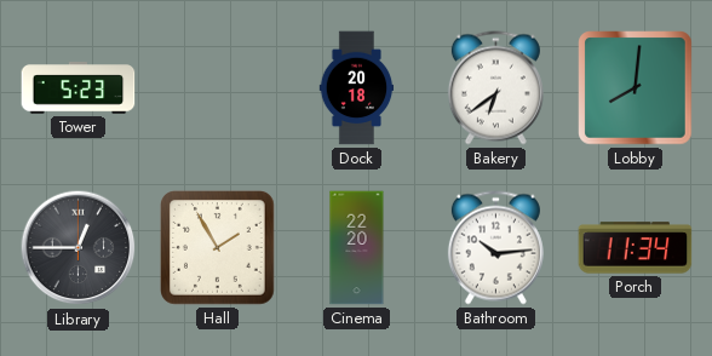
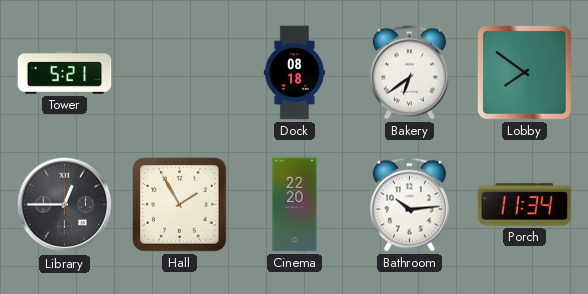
Tower: 5:23 -> 5:21 (65, 73)
Dock: 20:18 -> 08:18 (295, 73)
Lobby: 8:01 -> 7:51 (525, 73)
